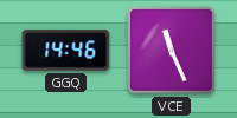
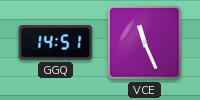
GGQ: 14:46 -> 14:51 (56, 43)
